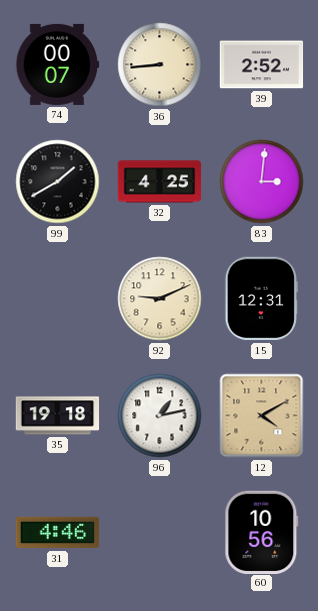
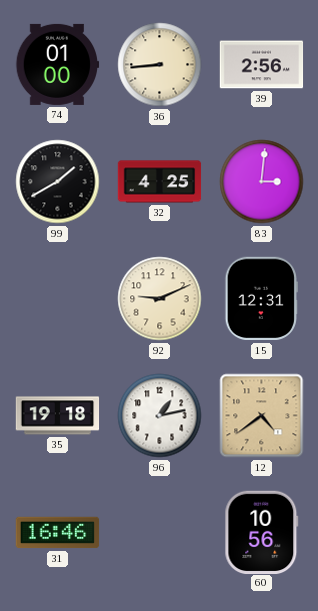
74: 00:07 -> 01:00 (58, 64)
39: 2:52 -> 2:56 (262, 65)
12: 4:10 -> 4:39 (262, 416)
31: 4:46 -> 16:46 (58, 533)
